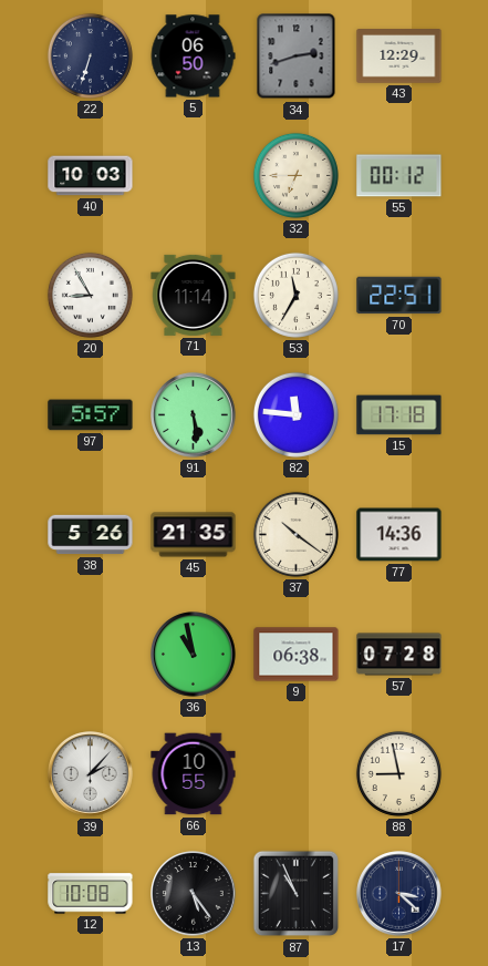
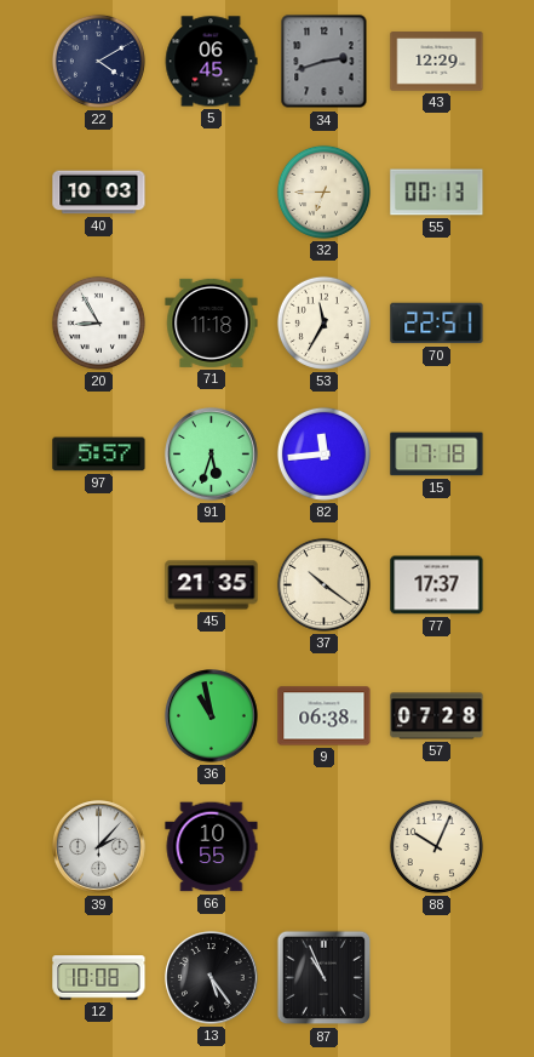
22: 6:33 -> 4:10 (98, 61)
5: 06:50 -> 06:45 (211, 62)
55: 00:12 -> 00:13 (437, 193)
71: 11:14 -> 11:18 (212, 322)
91: 5:29 -> 5:33 (212, 455)
82: 11:46 -> 11:44 (323, 453)
38: 5:26 -> none (91, 535)
77: 14:36 -> 17:37 (437, 585)
88: 8:58 -> 10:04 (436, 846)
17: 3:22 -> none (399, 894)
